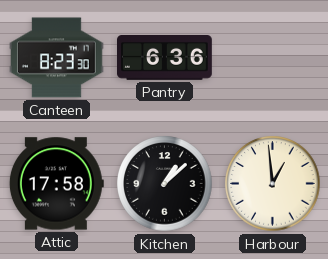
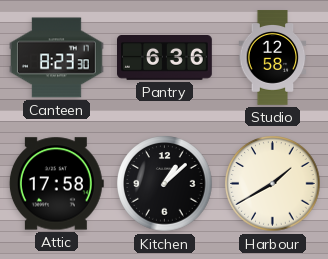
Studio: none -> 12:58 (273, 58)
Harbour: 12:59 -> 1:40 (273, 184)
